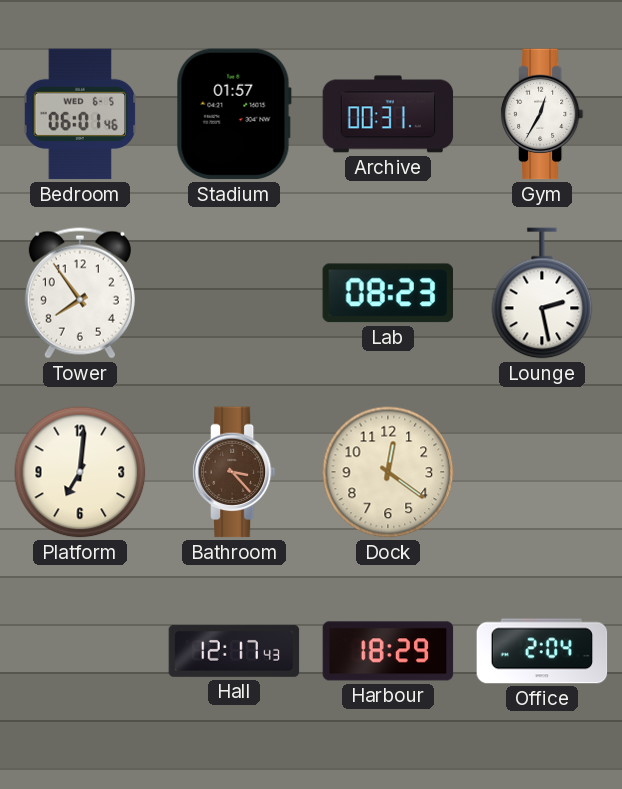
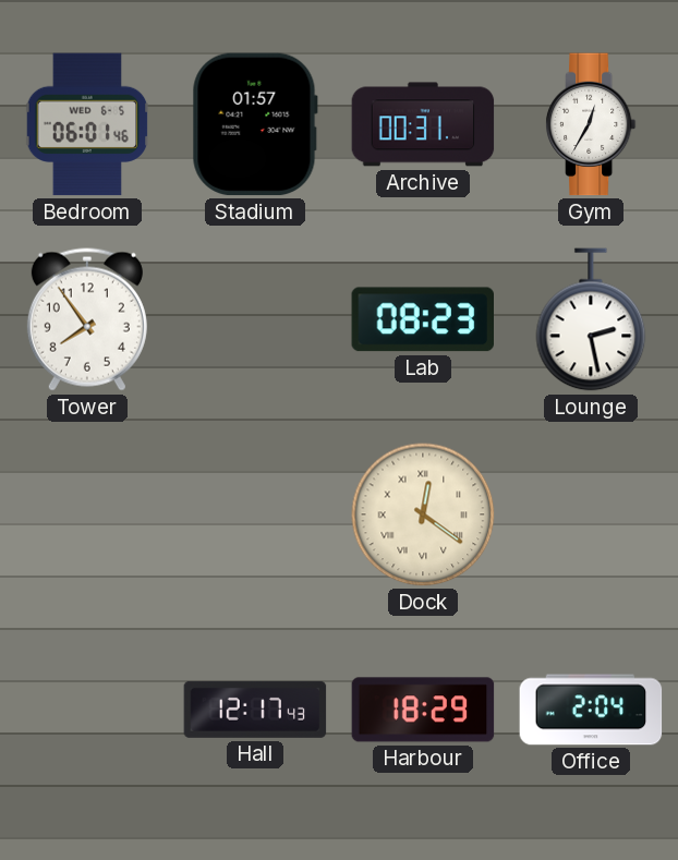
Platform: 7:01 -> none (80, 472)
Bathroom: 3:23 -> none (234, 472)
Dock numerals: Arabic -> Roman (423, 514)
